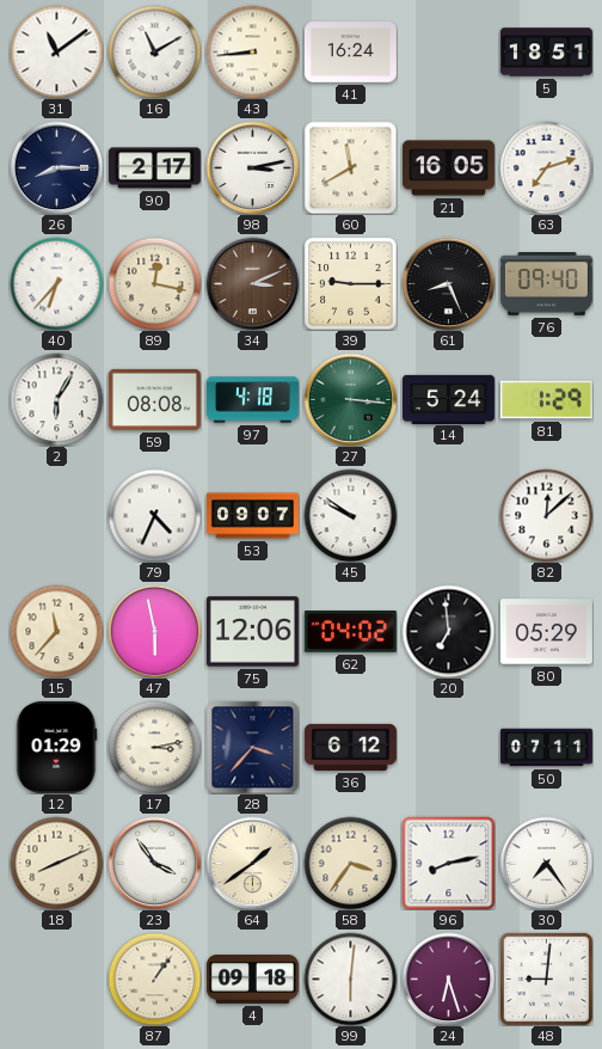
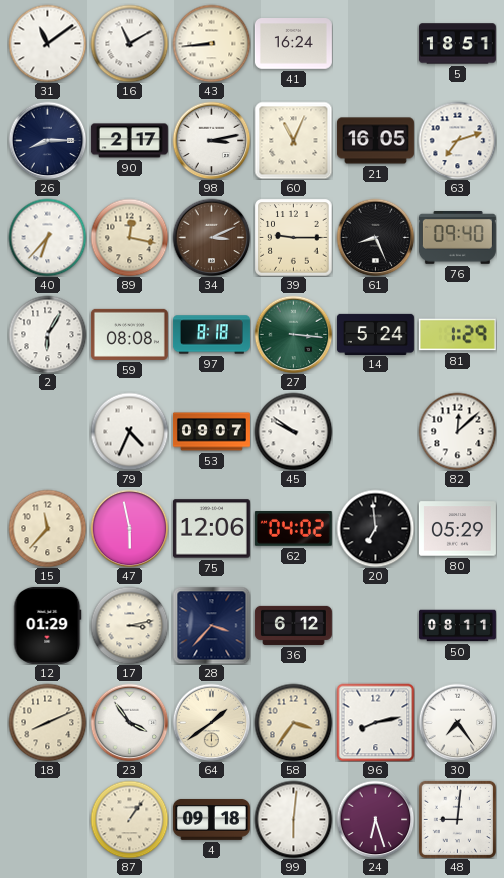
60: 11:40 -> 11:04 (293, 140)
97: 4:18 -> 8:18 (211, 335)
50: 07:11 -> 08:11 (457, 626)
